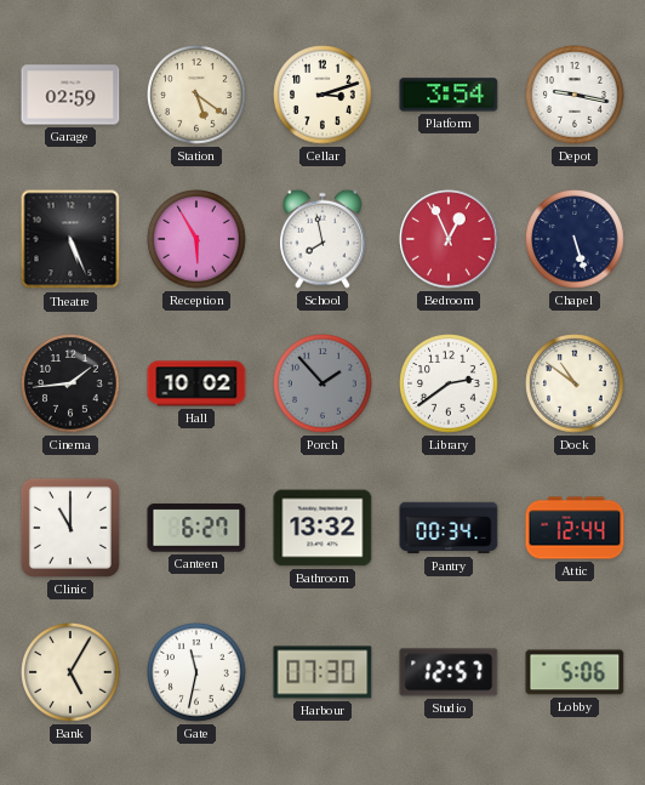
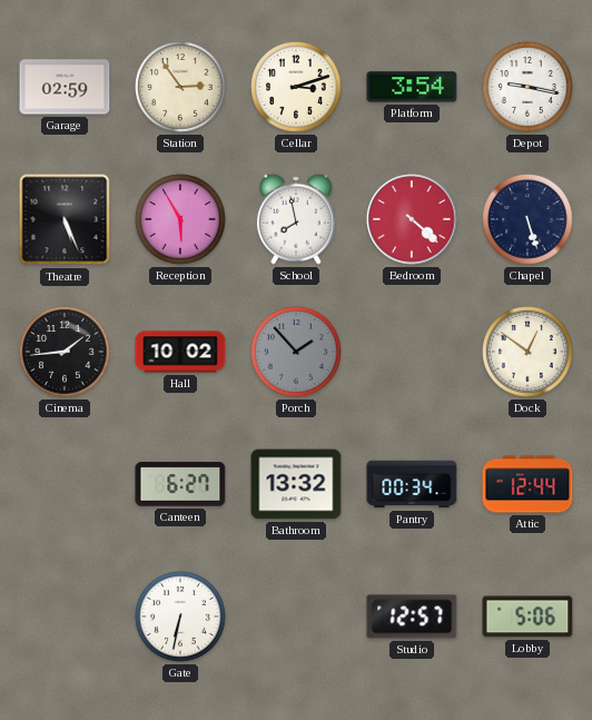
Station: 5:21 -> 2:54 (180, 87)
Bedroom: 12:56 -> 4:22 (412, 219)
Library: 2:39 -> none (449, 383)
Dock: 10:51 -> 12:51 (527, 352)
Clinic: 11:00 -> none (70, 528)
Bank: 5:05 -> none (70, 672)
Gate: 11:32 -> 6:32 (180, 617)
Harbour: 07:30 -> none (322, 672)
